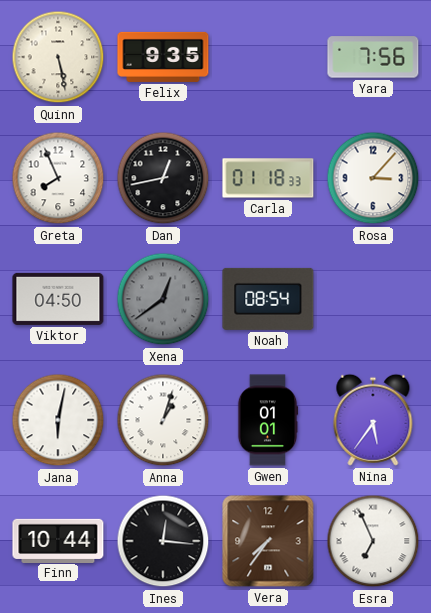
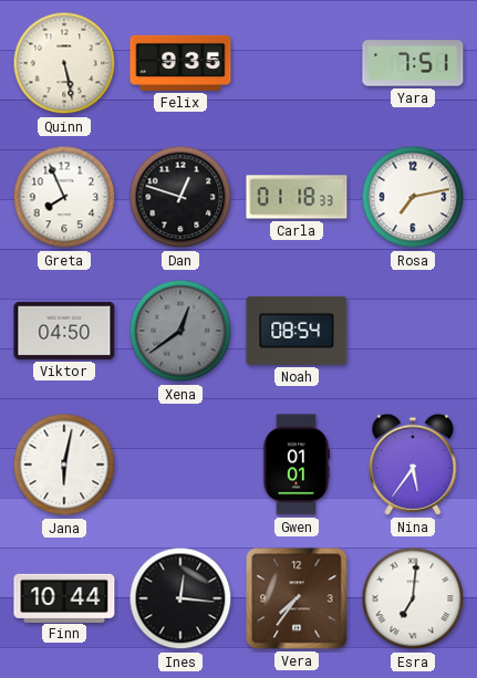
Yara: 7:56 -> 7:51 (413, 63)
Dan: 12:43 -> 12:48 (180, 197)
Rosa: 3:07 -> 7:13 (413, 197)
Anna: 1:03 -> none (163, 420)
Esra: 6:56 -> 7:01 (413, 598)
